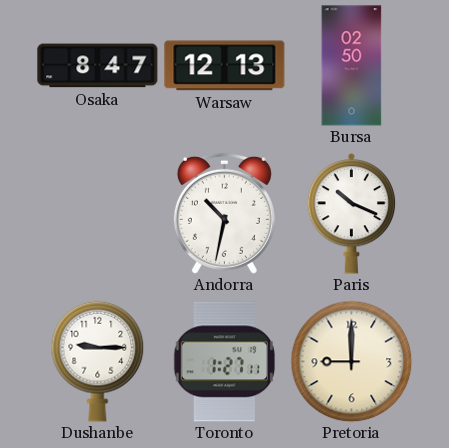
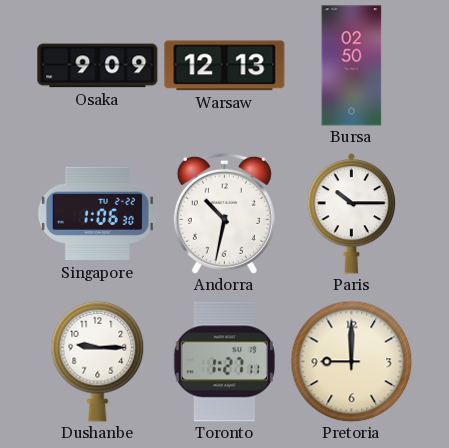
Osaka: 8:47 -> 9:09 (98, 66)
Singapore: none -> 1:06 (97, 214)
Paris: 10:19 -> 10:15 (352, 213)
